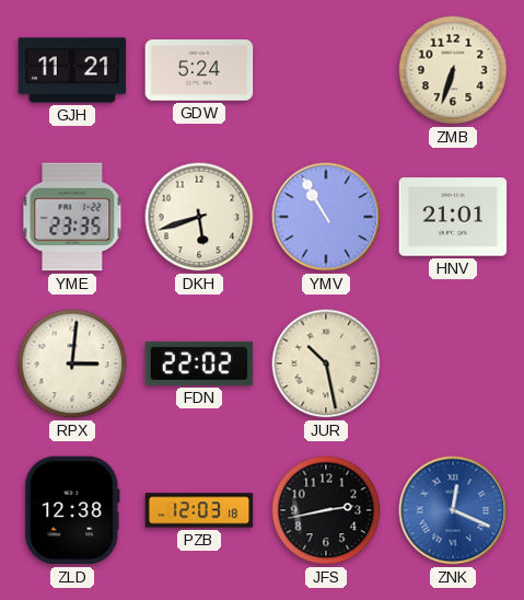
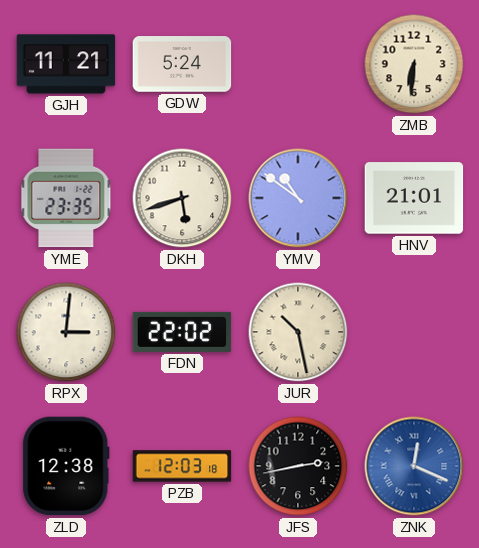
ZMB: 6:33 -> 6:31 (414, 64)
YMV: 10:55 -> 10:51 (298, 198)
